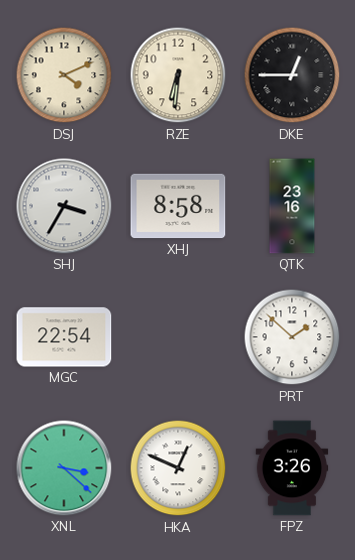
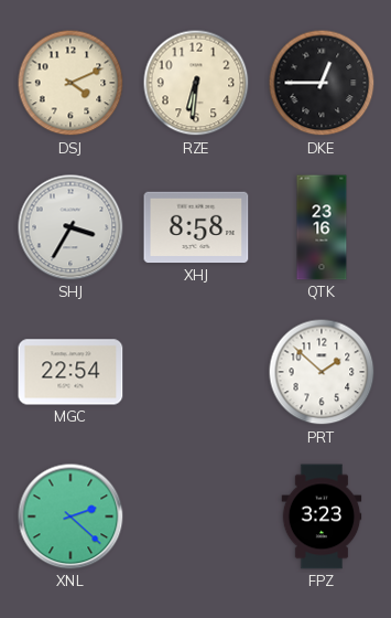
XNL: 3:22 -> 2:22 (70, 516)
HKA: 12:49 -> none (178, 468)
FPZ: 3:26 -> 3:23 (322, 516)
